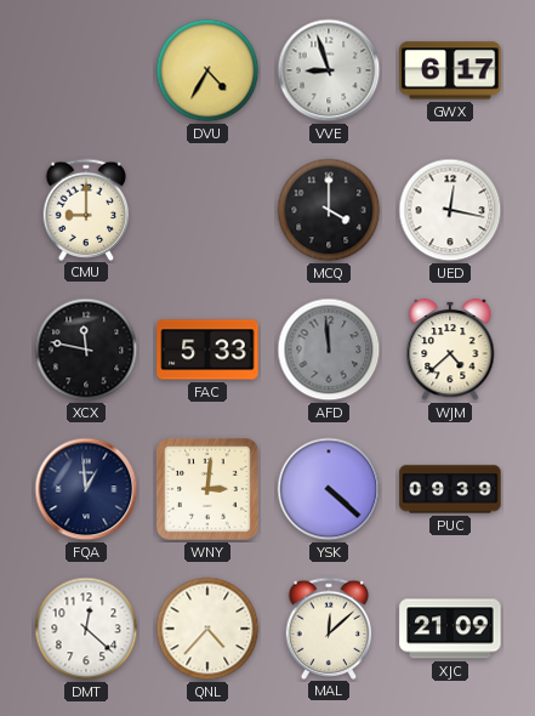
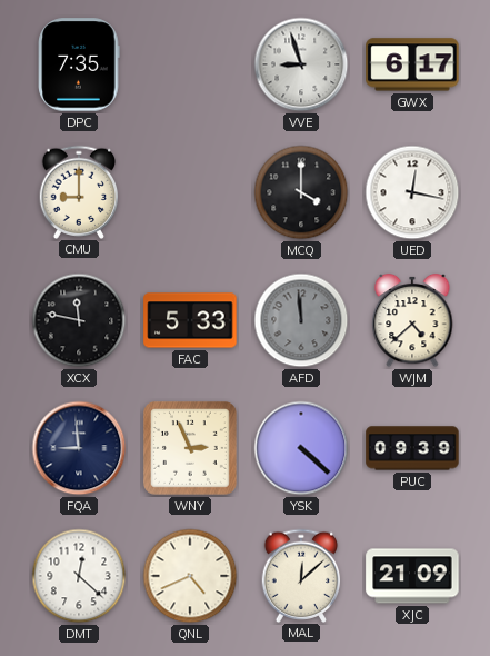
DPC: none -> 7:35 (79, 64)
DVU: 4:35 -> none (207, 70)
FQA: 12:59 -> 8:59 (79, 448)
WNY: 3:01 -> 2:56 (190, 448)
QNL: 4:37 -> 4:41 (190, 576)
